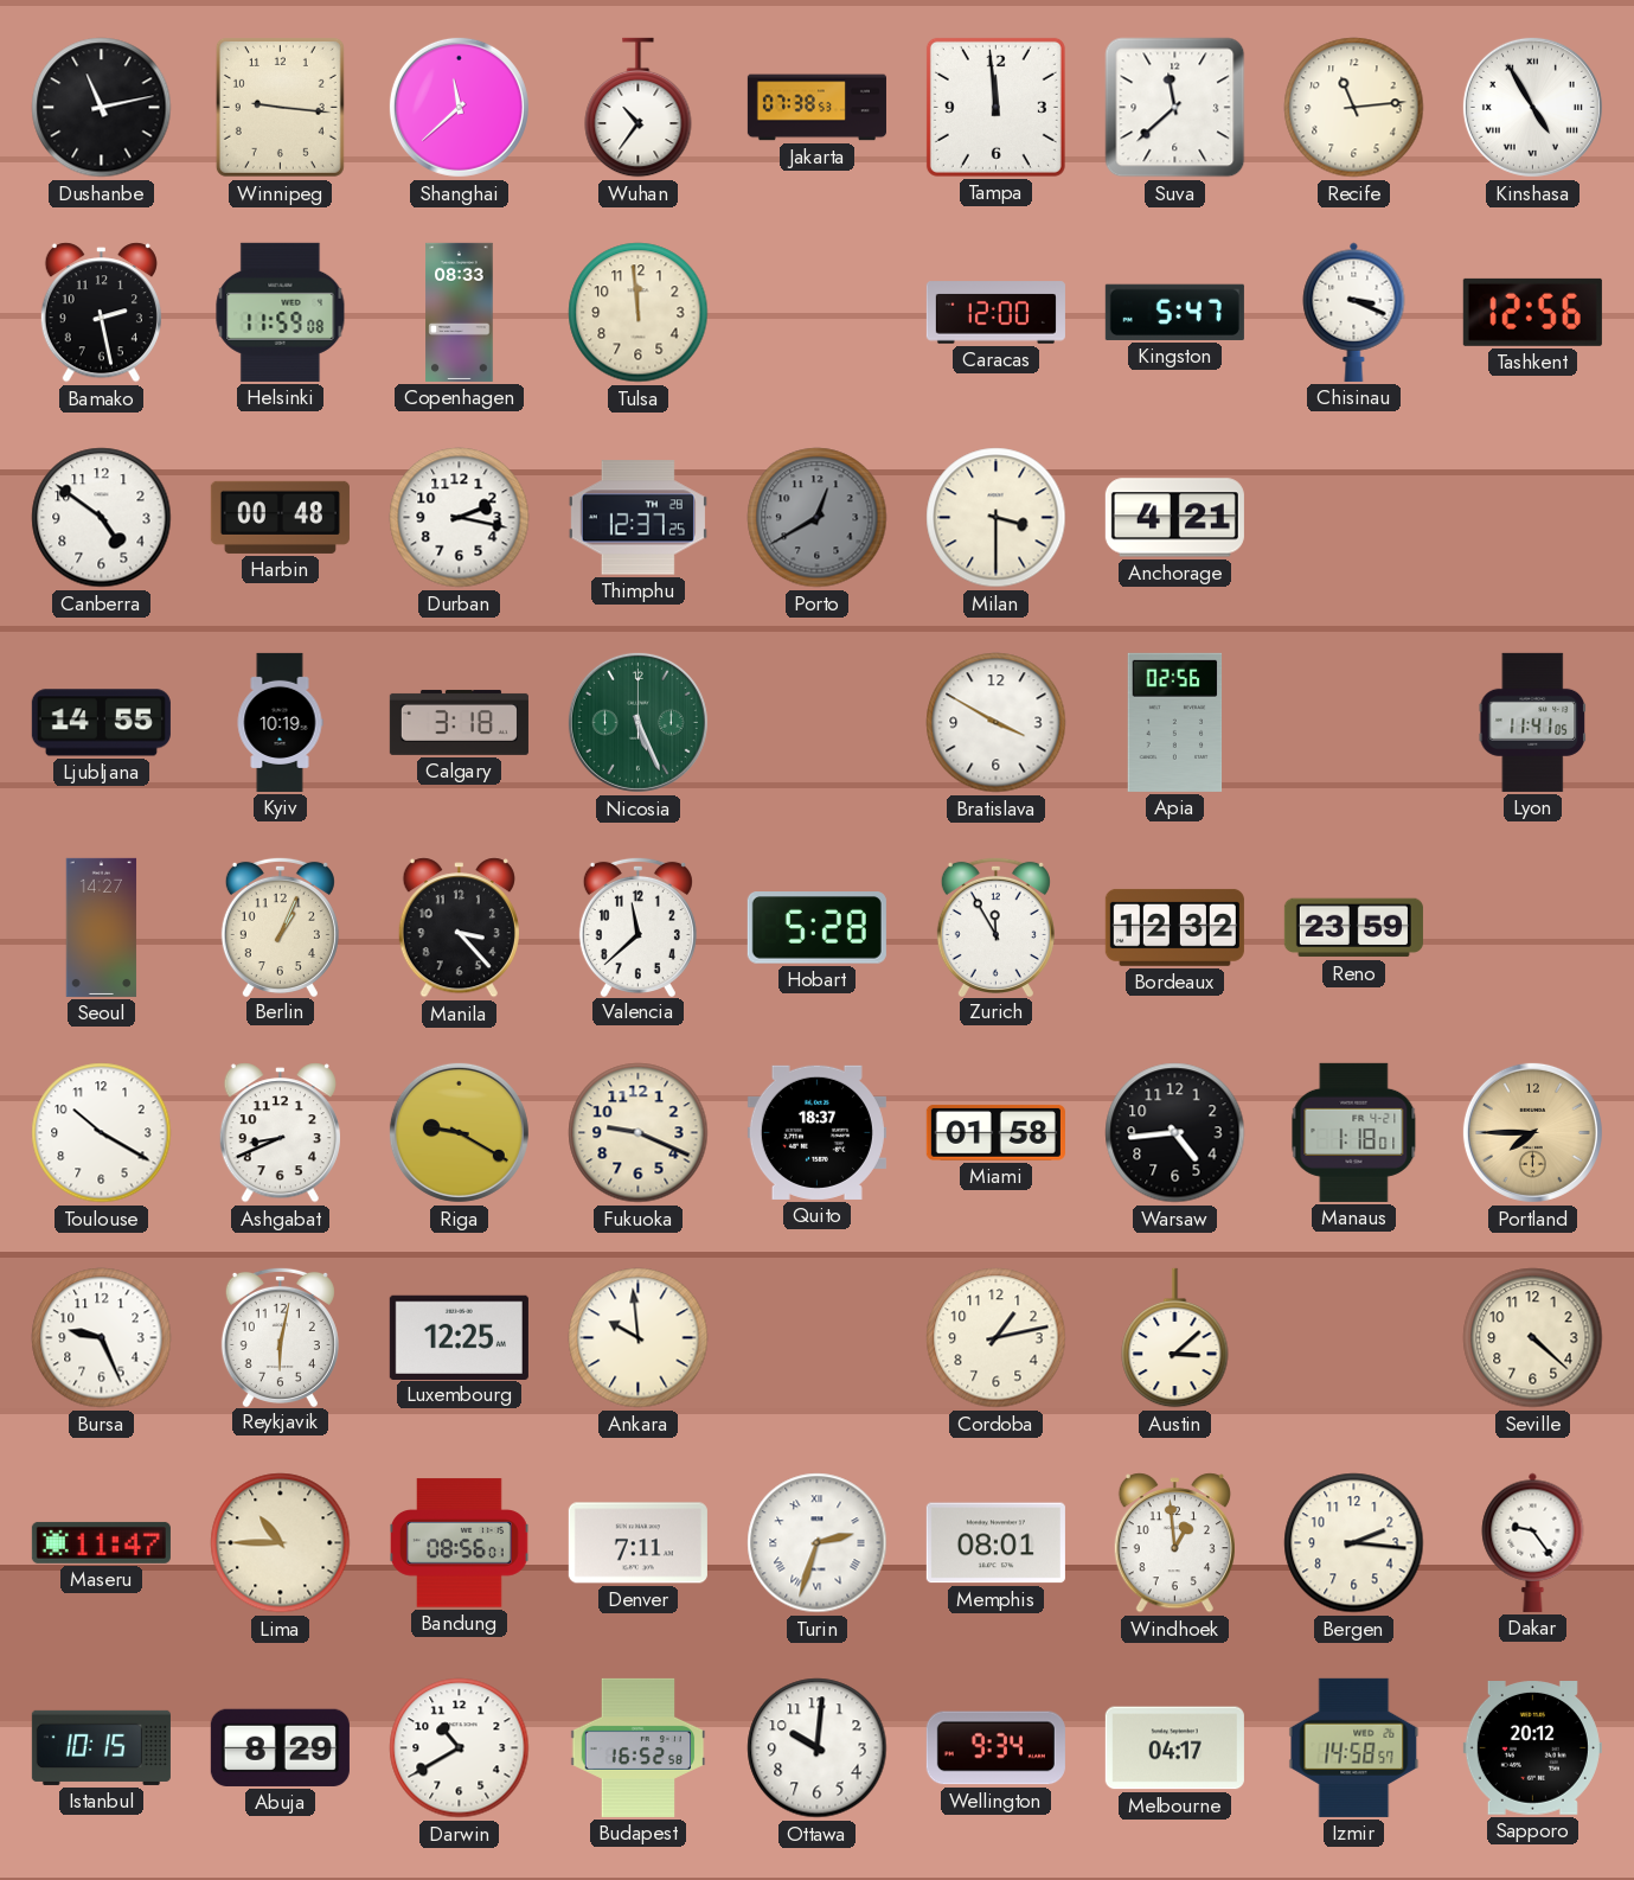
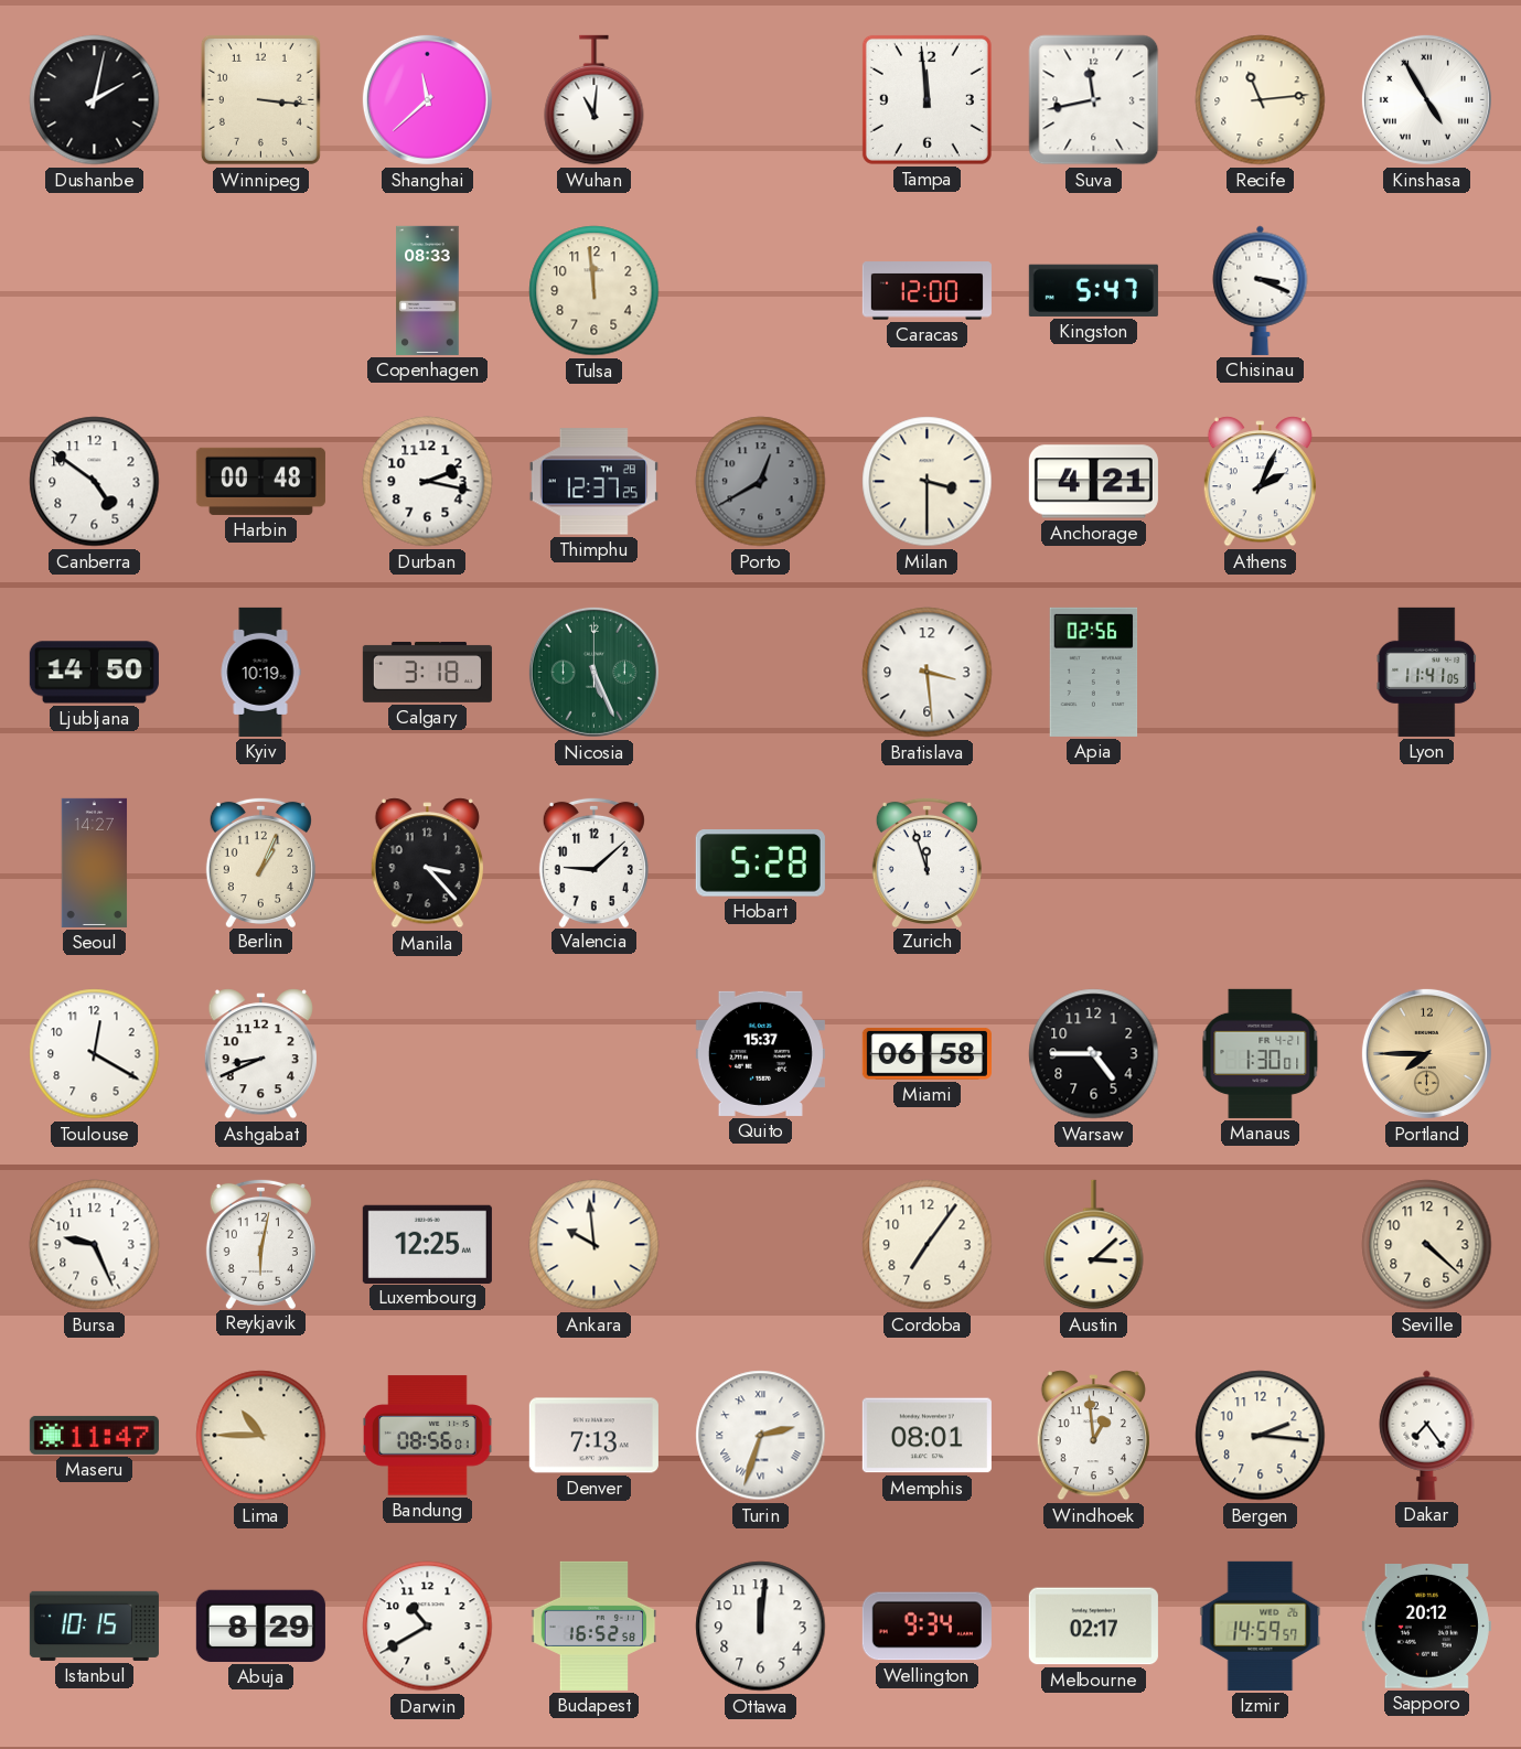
Dushanbe: 11:13 -> 2:02 (95, 100)
Winnipeg: 9:16 -> 3:16 (260, 99)
Wuhan: 10:36 -> 11:01 (595, 100)
Jakarta: 07:38 -> none (816, 108)
Suva: 11:38 -> 11:43 (1094, 100)
Bamako: 2:28 -> none (101, 313)
Helsinki: 11:59 -> none (281, 312)
Tashkent: 12:56 -> none (1532, 312)
Athens: none -> 2:04 (1260, 482)
Ljubljana: 14:55 -> 14:50 (94, 673)
Bratislava: 3:50 -> 3:29 (928, 673)
Valencia: 11:38 -> 9:08 (593, 861)
Zurich: 11:55 -> 11:57 (926, 861)
Bordeaux: 12:32 -> none (1174, 927)
Reno: 23:59 -> none (1353, 928)
Toulouse: 10:20 -> 12:20 (95, 1054)
Riga: 9:20 -> none (459, 1132)
Fukuoka: 9:19 -> none (639, 1133)
Quito: 18:37 -> 15:37 (760, 1053)
Miami: 01:58 -> 06:58 (926, 1053)
Warsaw: 4:44 -> 4:45 (1094, 1054)
Manaus: 1:18 -> 1:30 (1261, 1053)
Cordoba: 1:13 -> 7:06 (928, 1245)
Denver: 7:11 -> 7:13 (593, 1436)
Dakar: 9:24 -> 7:24 (1427, 1435)
Ottawa: 10:01 -> 12:01 (761, 1627)
Melbourne: 04:17 -> 02:17 (1093, 1627)
Izmir: 14:58 -> 14:59 (1261, 1625)
